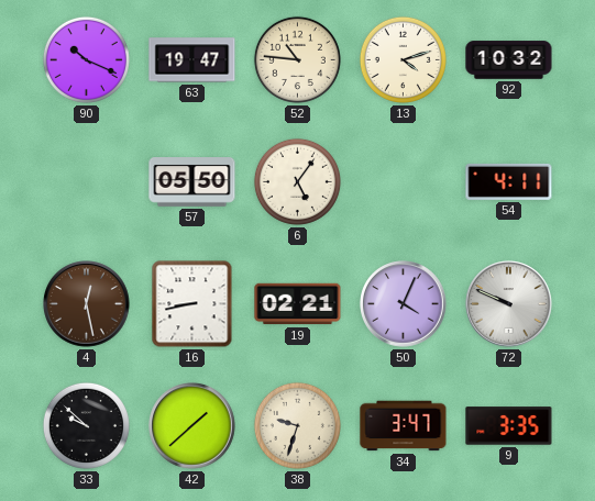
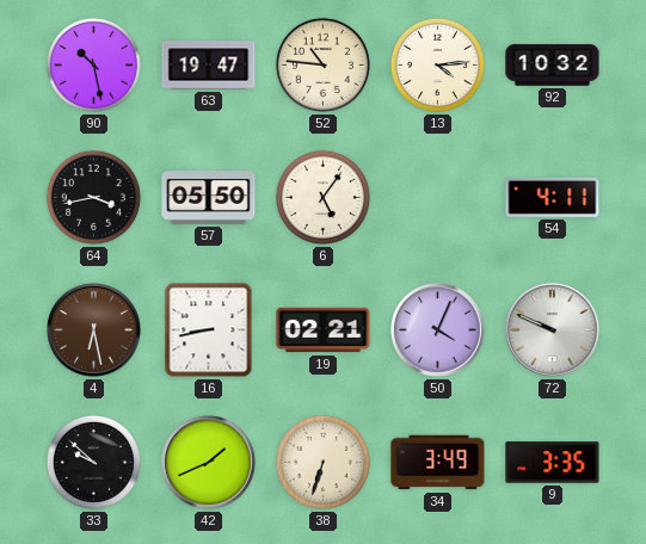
90: 10:19 -> 10:28 (93, 64)
13: 4:12 -> 4:14 (437, 64)
64: none -> 3:43 (93, 197)
4: 12:28 -> 6:28 (94, 330)
42: 1:38 -> 1:41 (209, 463)
38: 9:33 -> 6:33 (322, 462)
34: 3:47 -> 3:49 (438, 463)
